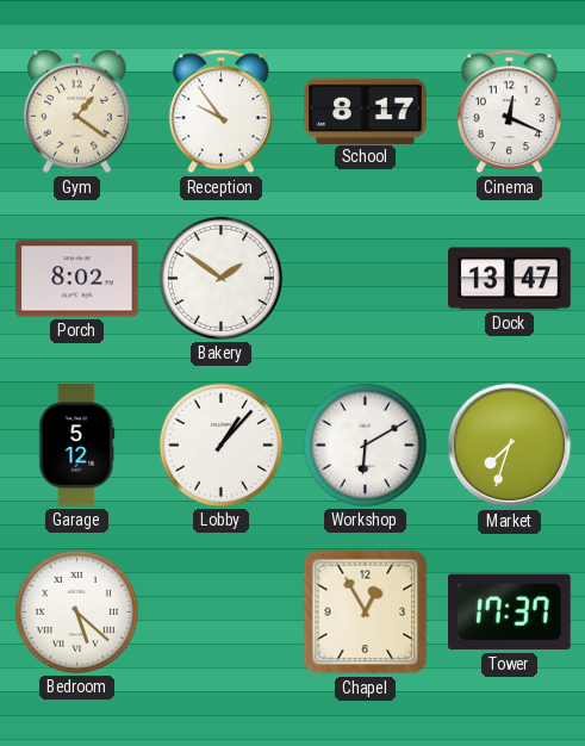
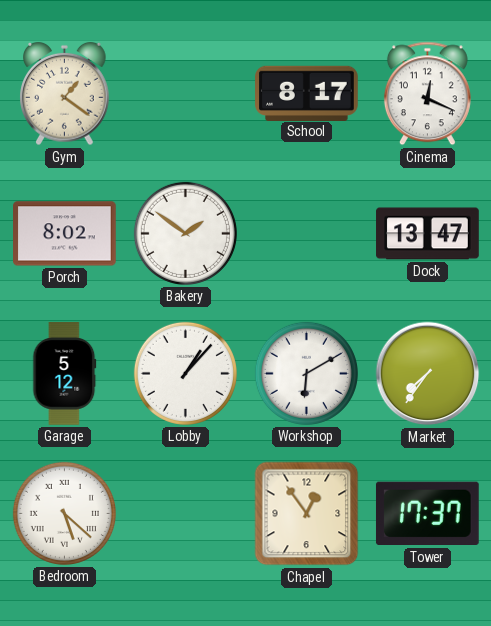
Reception: 9:54 -> none (220, 112)
Market: 7:33 -> 7:36 (428, 374)
Chapel: 12:55 -> 12:54 (307, 514)
